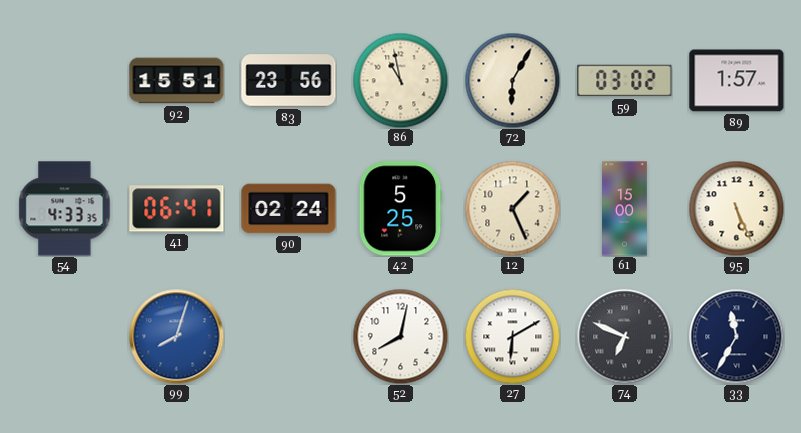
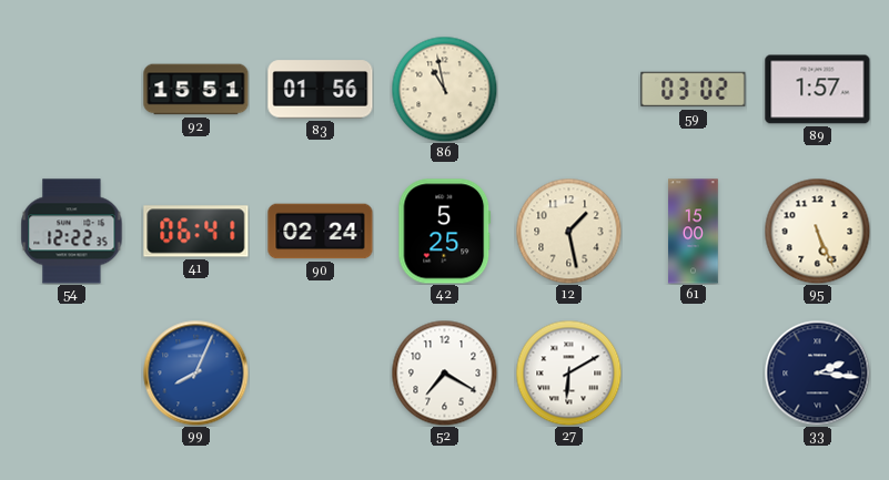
83: 23:56 -> 01:56 (321, 90)
72: 6:05 -> none (512, 80)
54: 4:33 -> 12:22 (72, 232)
12: 1:26 -> 1:28 (568, 231)
99: 8:03 -> 8:04 (195, 372)
52: 8:02 -> 7:20 (444, 372)
74: 6:49 -> none (624, 336)
33: 11:35 -> 2:16 (817, 372)
